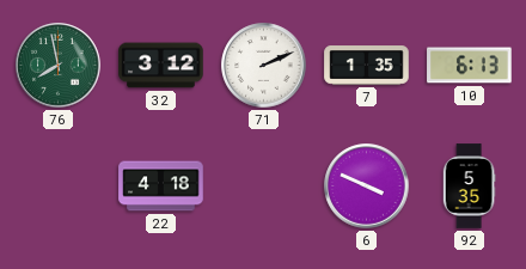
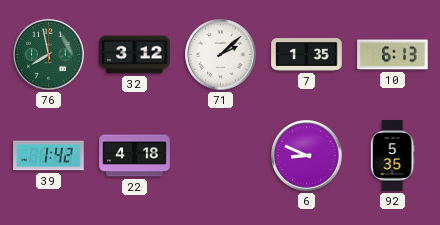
71: 2:11 -> 2:08 (221, 55)
39: none -> 1:42 (49, 156)
6: 3:49 -> 8:49 (307, 156)
